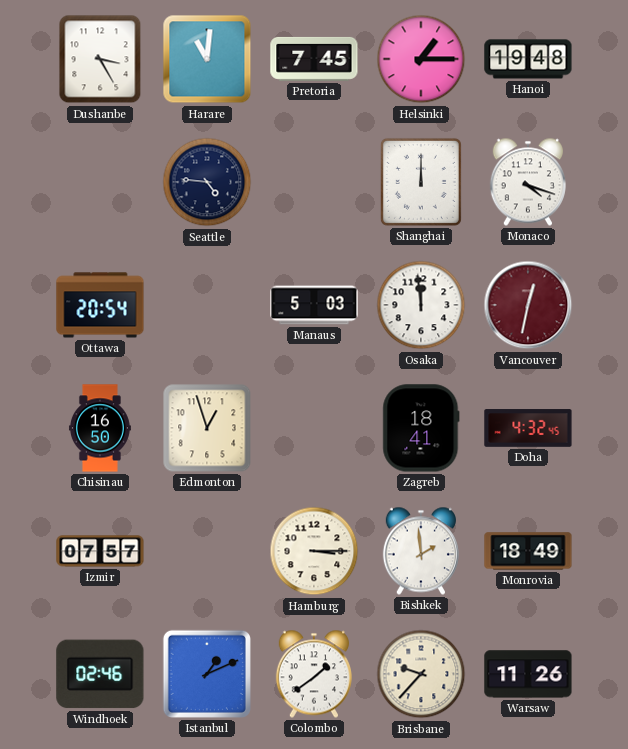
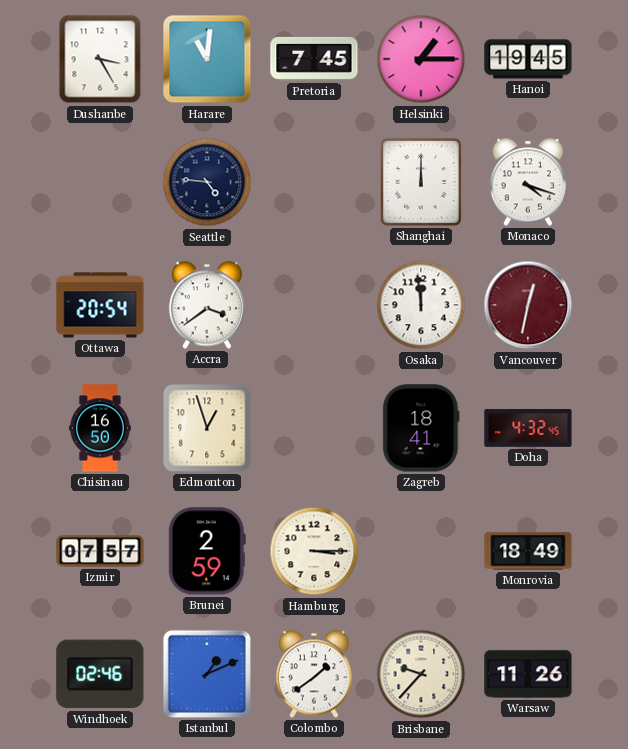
Hanoi: 19:48 -> 19:45 (528, 59)
Accra: none -> 3:39 (207, 305)
Manaus: 5:03 -> none (314, 305)
Brunei: none -> 2:59 (207, 551)
Bishkek: 1:59 -> none (421, 551)
